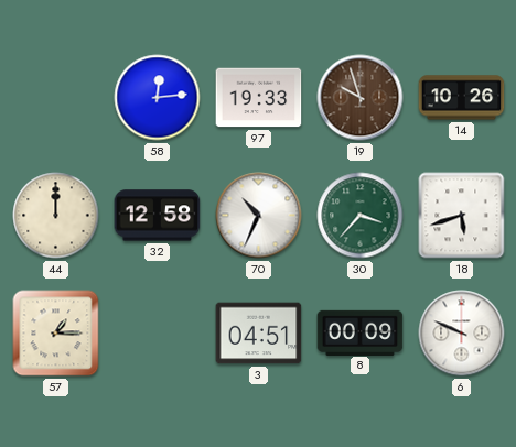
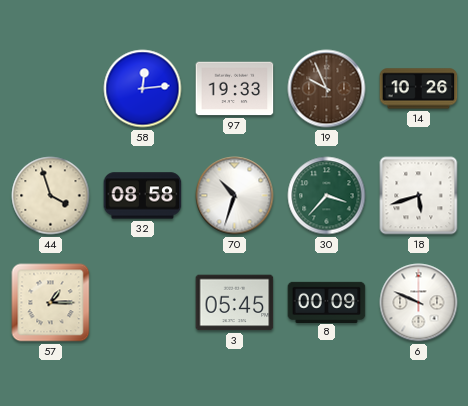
19: 9:57 -> 9:56 (327, 89)
44: 12:00 -> 3:57 (51, 196)
32: 12:58 -> 08:58 (143, 196)
70: 10:34 -> 10:33 (235, 196)
3: 04:51 -> 05:45 (235, 303)
